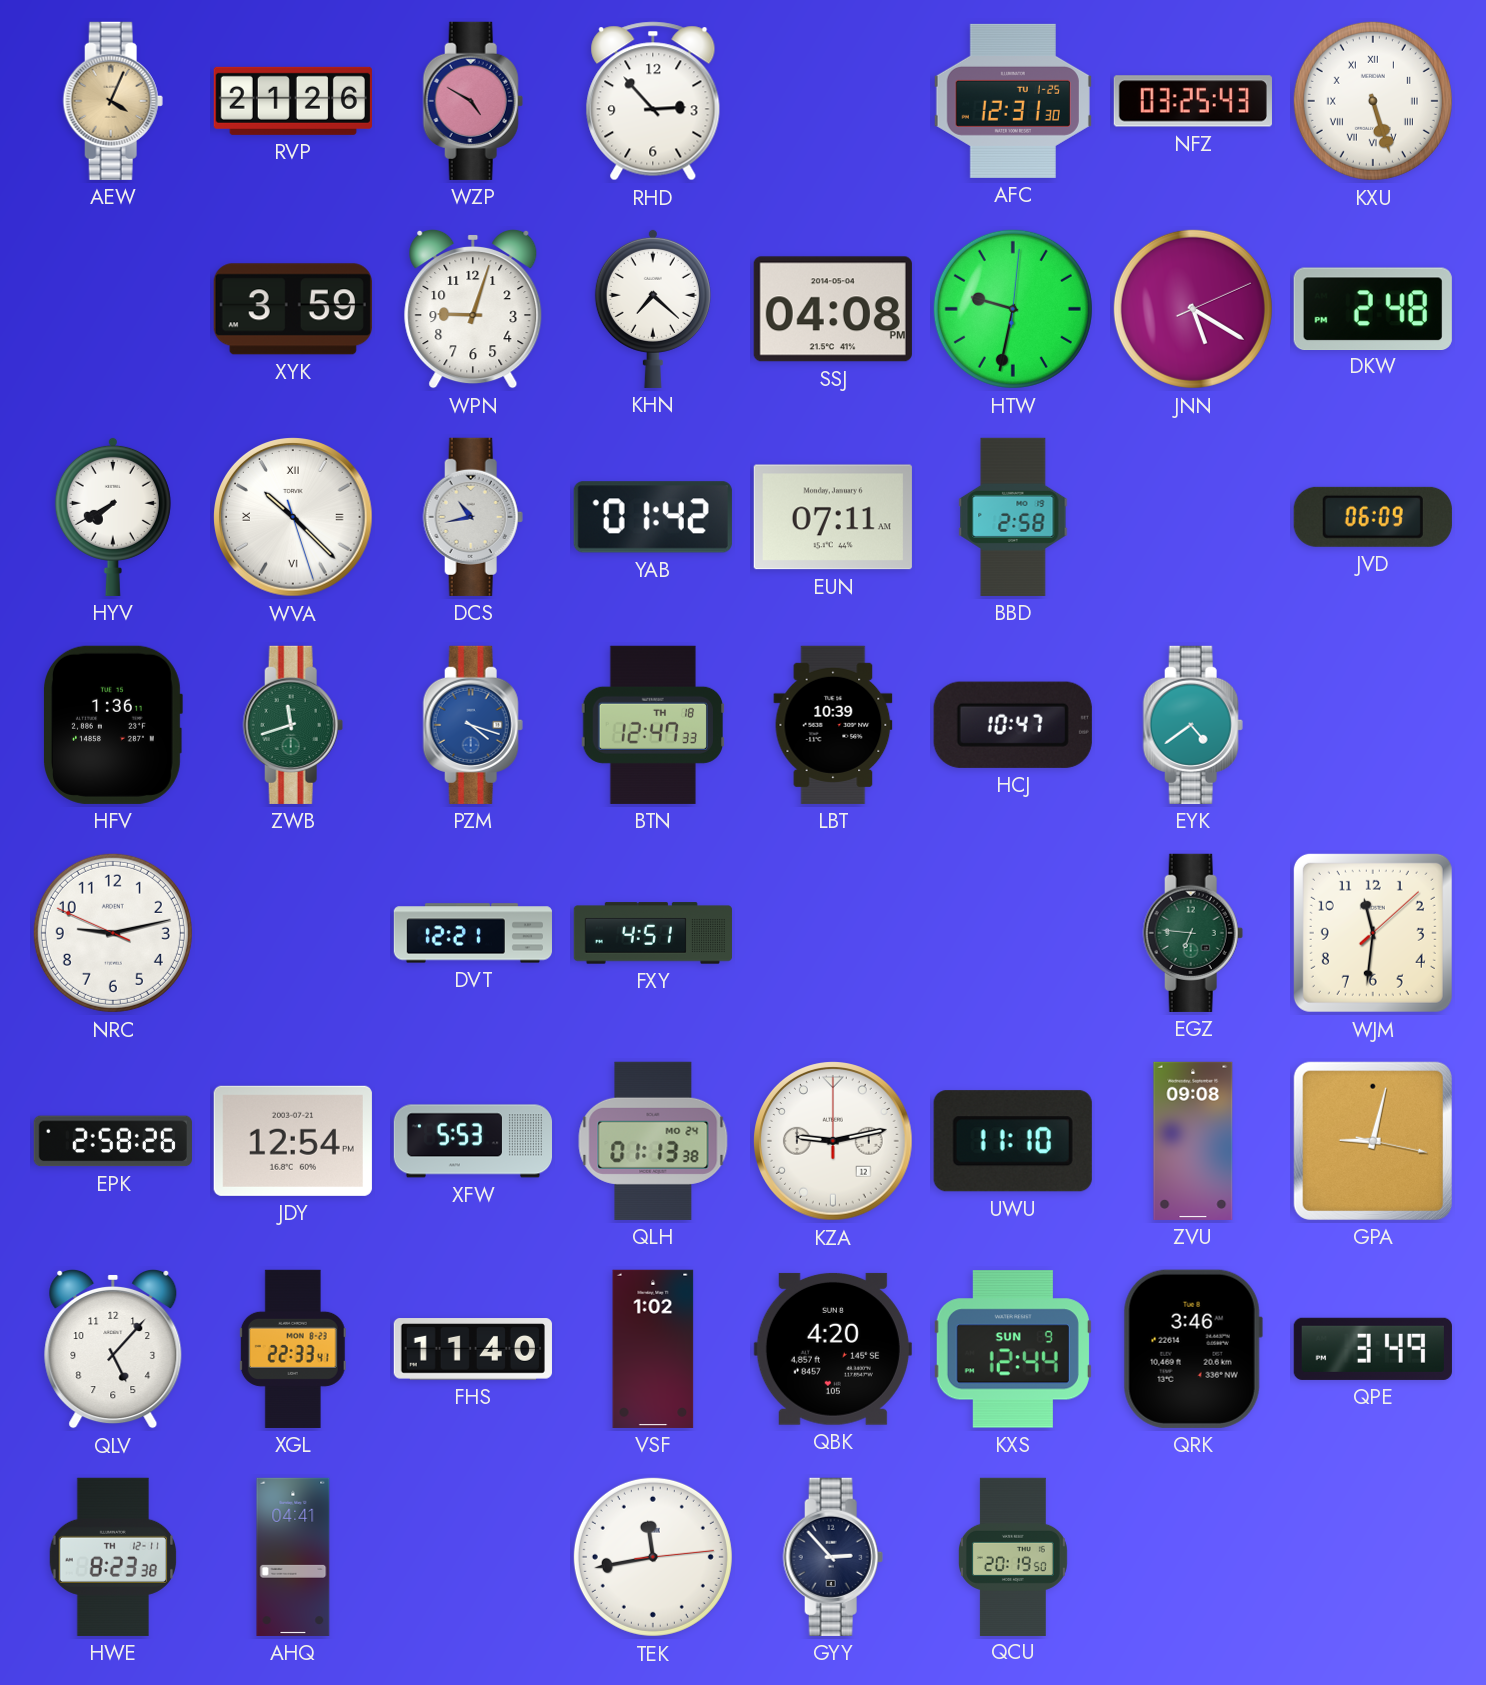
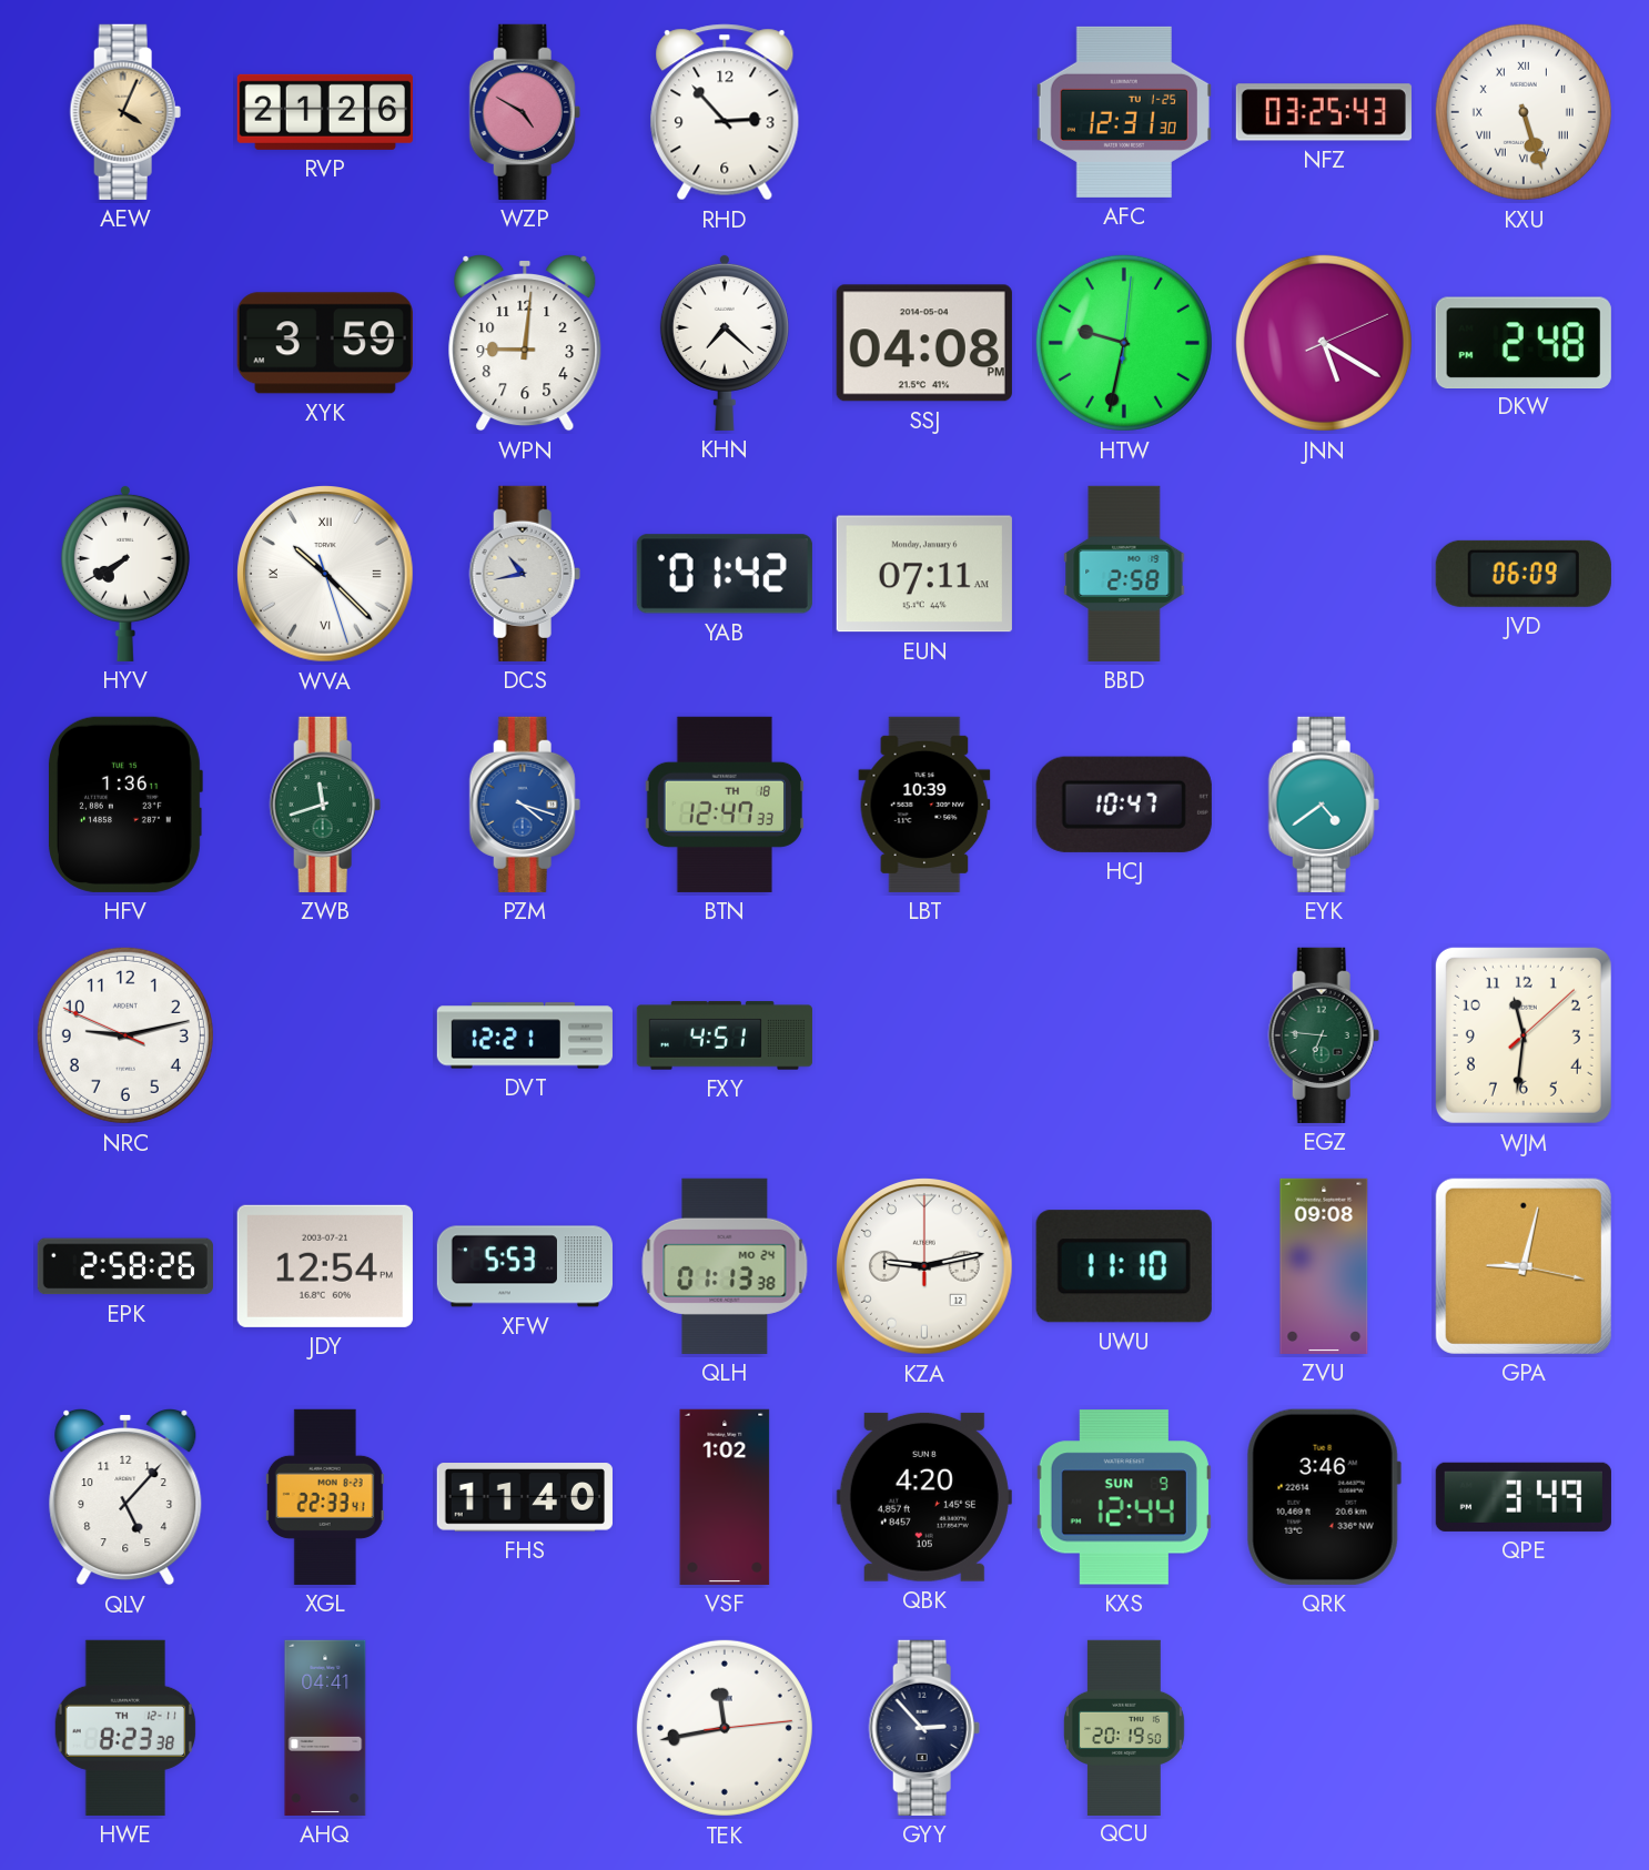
WPN: 9:03 -> 9:01 (525, 343)
